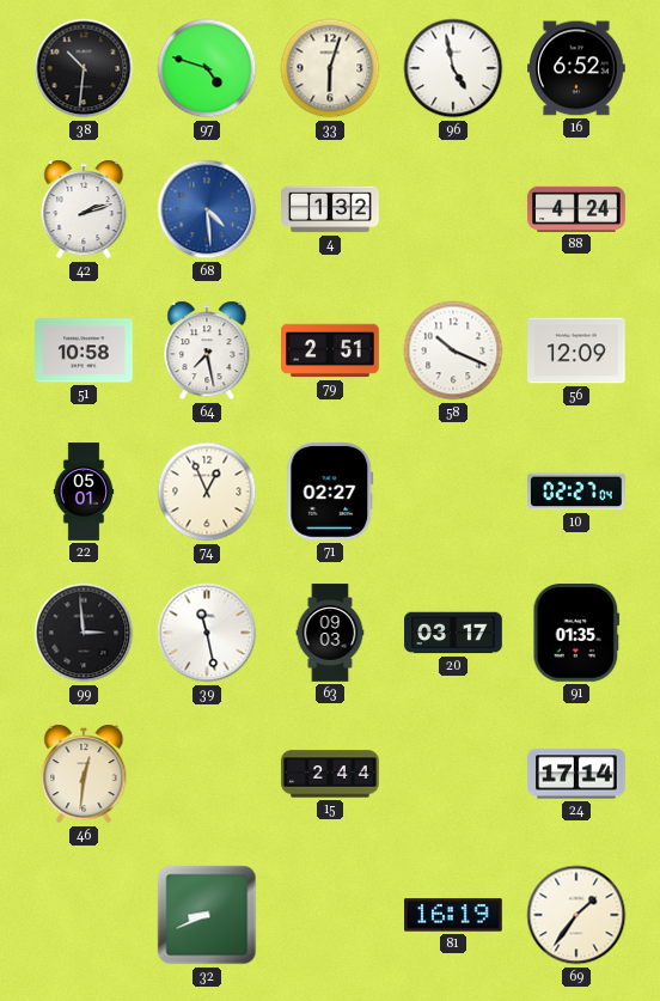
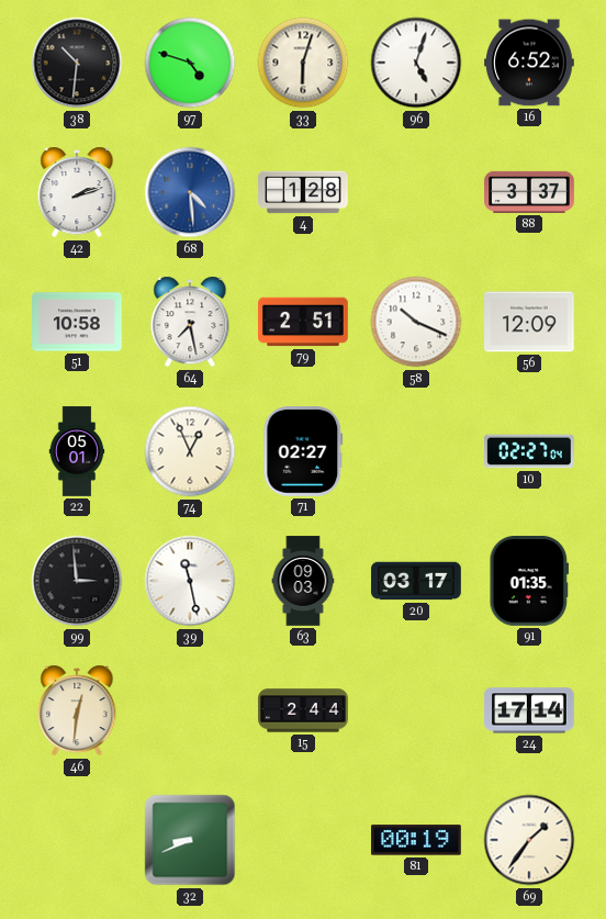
96: 4:58 -> 5:03 (416, 63)
4: 1:32 -> 1:28 (303, 192)
88: 4:24 -> 3:37 (529, 192)
81: 16:19 -> 00:19 (417, 840)
